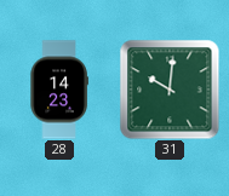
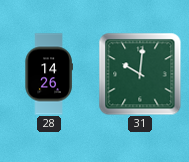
28: 14:23 -> 14:26 (49, 74)
